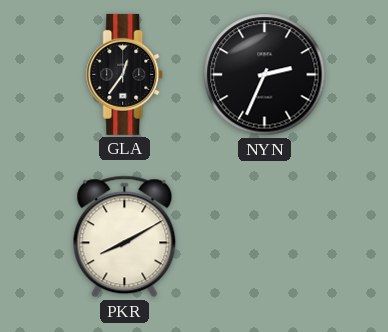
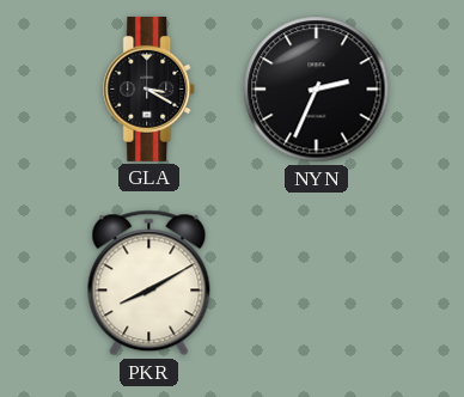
GLA: 12:36 -> 3:20 (149, 88)
